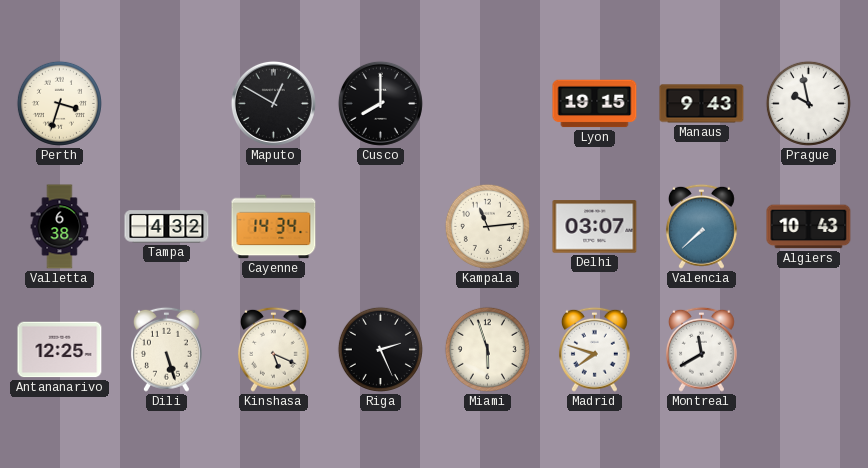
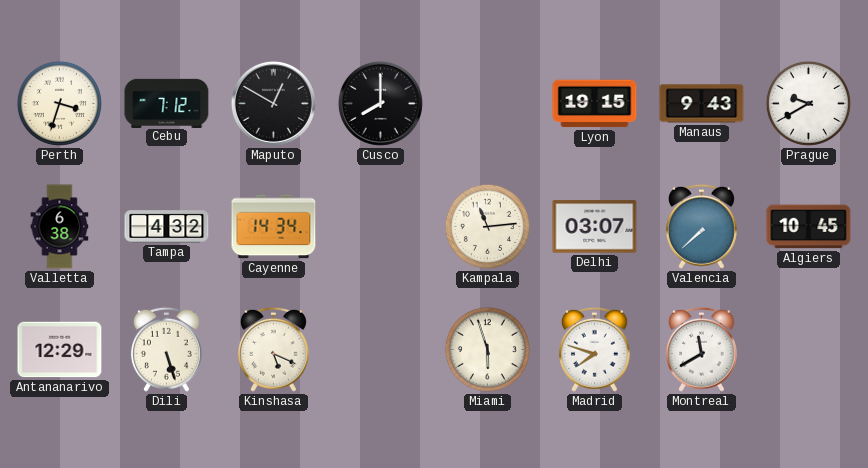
Cebu: none -> 7:12 (167, 103)
Prague: 9:58 -> 9:40 (808, 103)
Algiers: 10:43 -> 10:45 (809, 227)
Antananarivo: 12:25 -> 12:29 (60, 350)
Riga: 2:26 -> none (380, 349)
